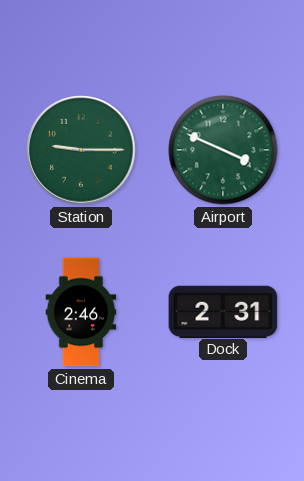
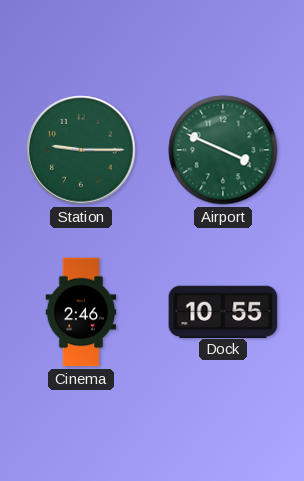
Dock: 2:31 -> 10:55 (223, 311)
